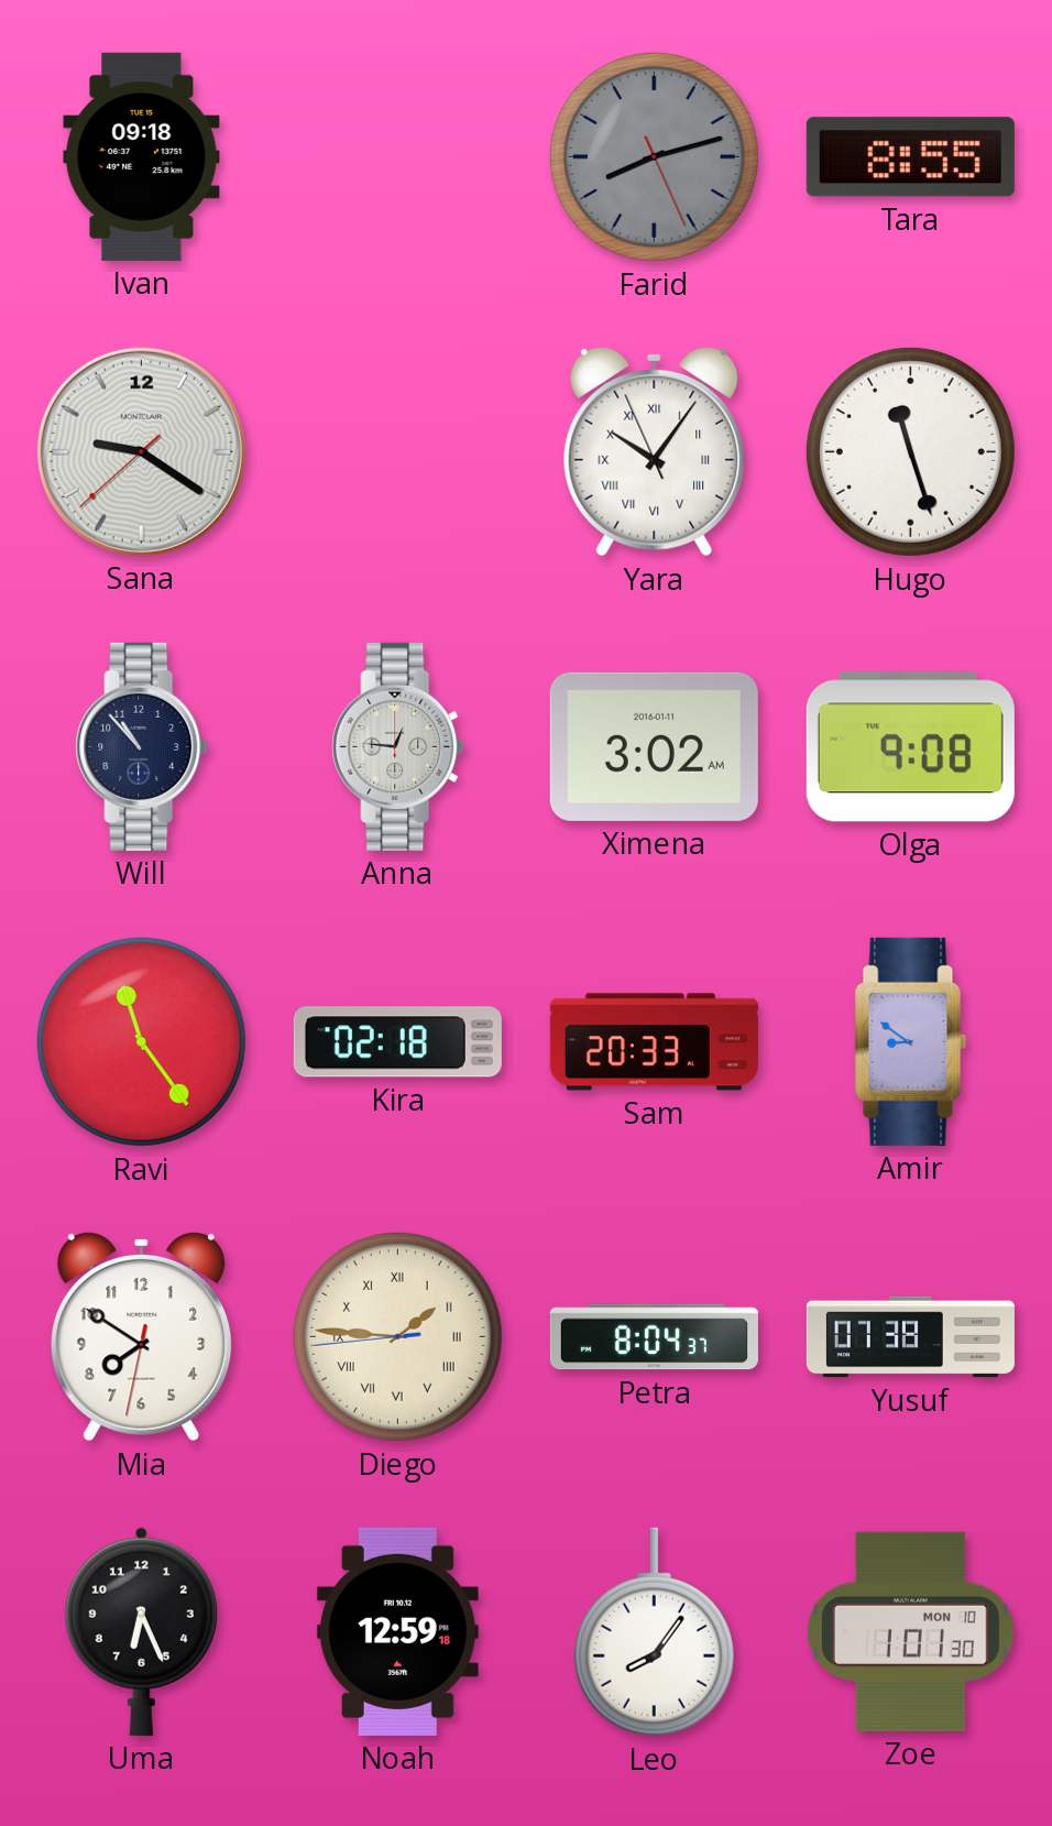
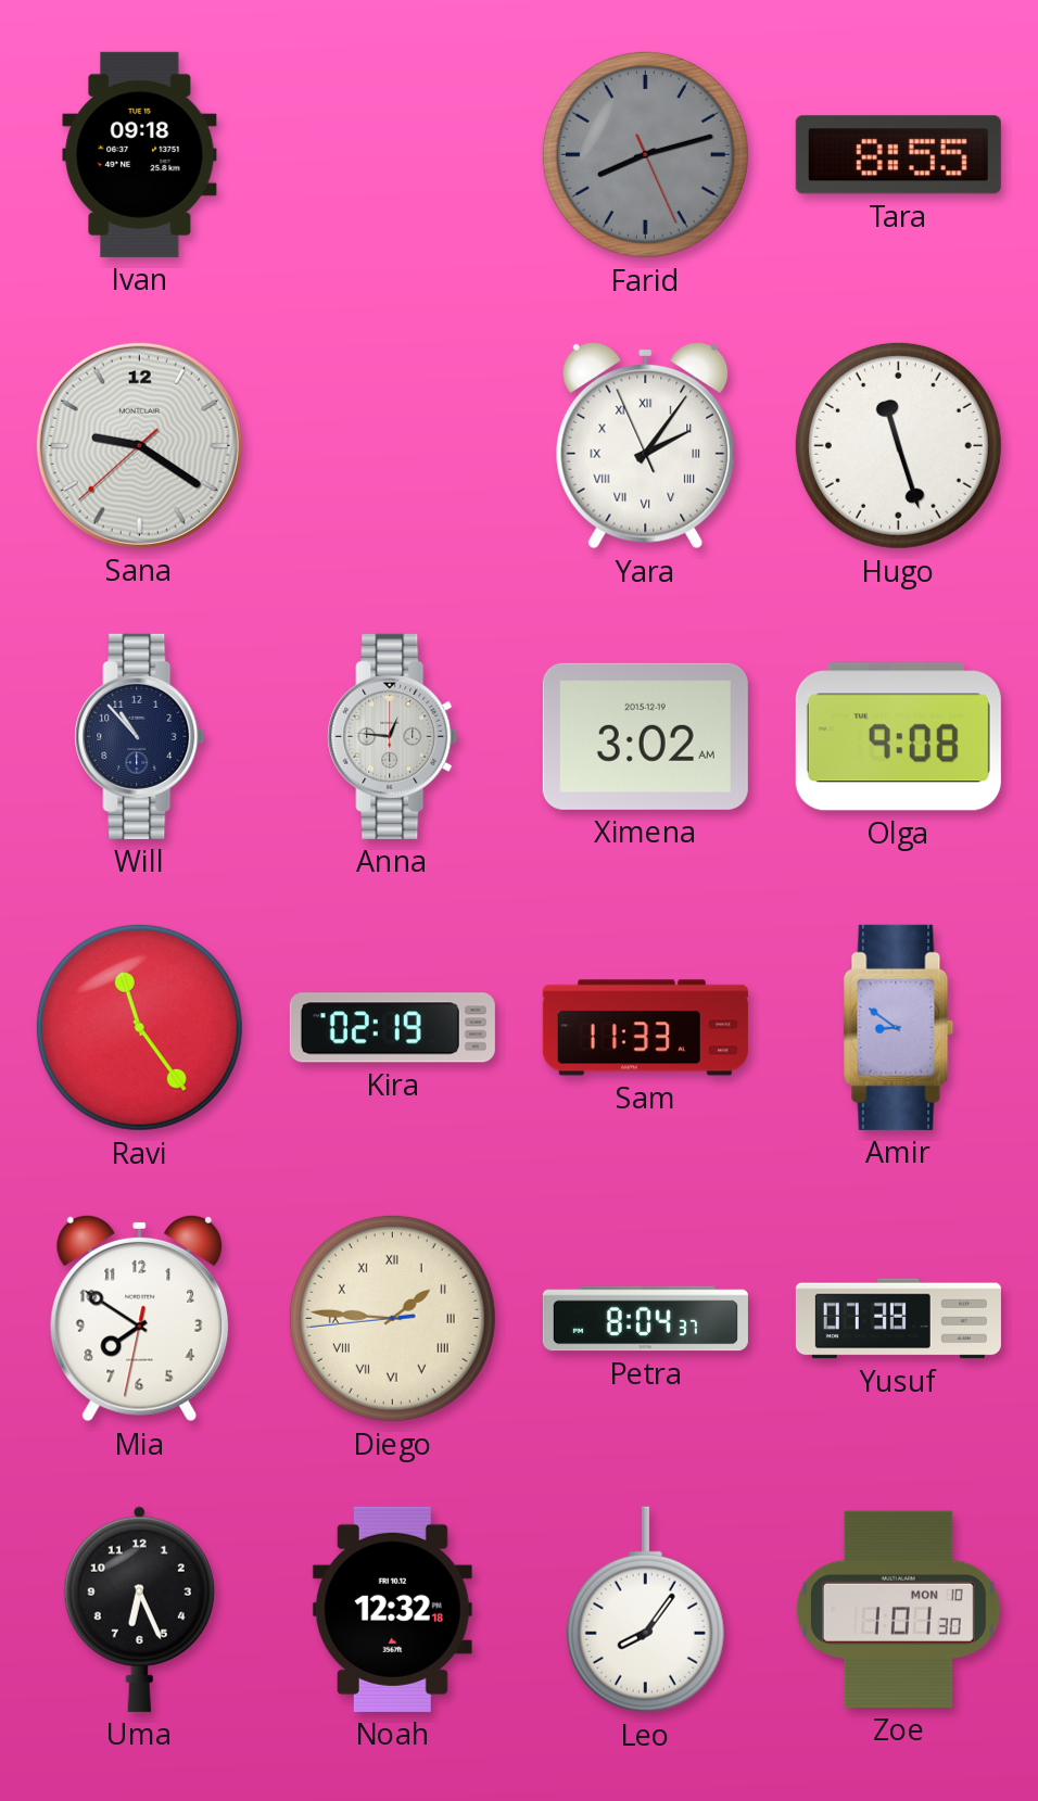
Yara: 10:05 -> 2:05 (646, 445)
Ximena date: 2016-01-11 -> 2015-12-19 (645, 736)
Kira: 02:18 -> 02:19 (392, 1028)
Sam: 20:33 -> 11:33 (645, 1028)
Noah: 12:59 -> 12:32 (392, 1609)
